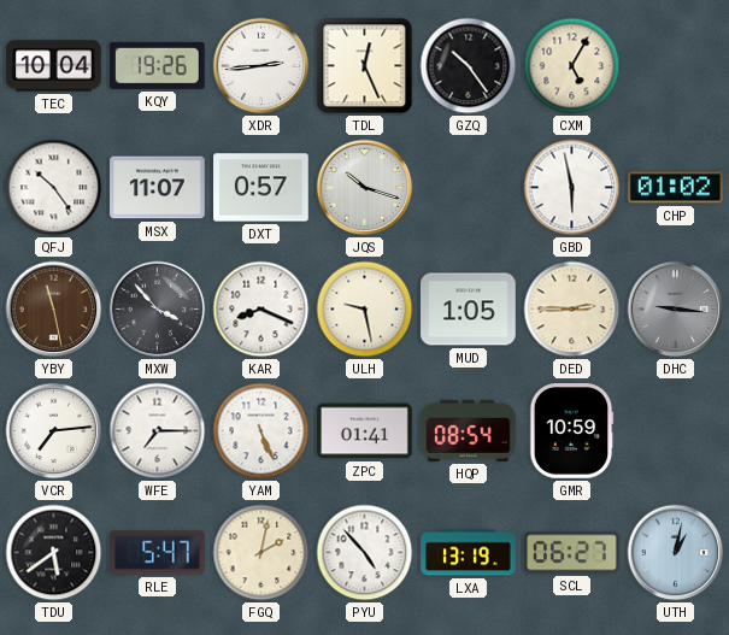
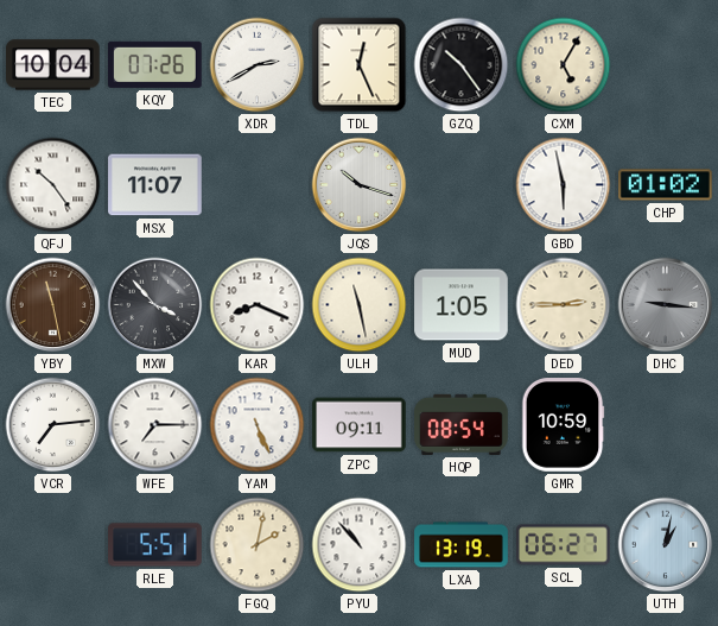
KQY: 19:26 -> 07:26 (155, 64)
XDR: 2:44 -> 2:40 (258, 65)
DXT: 0:57 -> none (261, 188)
ULH: 9:28 -> 11:28 (360, 305)
ZPC: 01:41 -> 09:11 (360, 425)
TDU: 5:39 -> none (54, 553)
RLE: 5:47 -> 5:51 (155, 545)
PYU: 4:53 -> 10:53 (360, 545)
